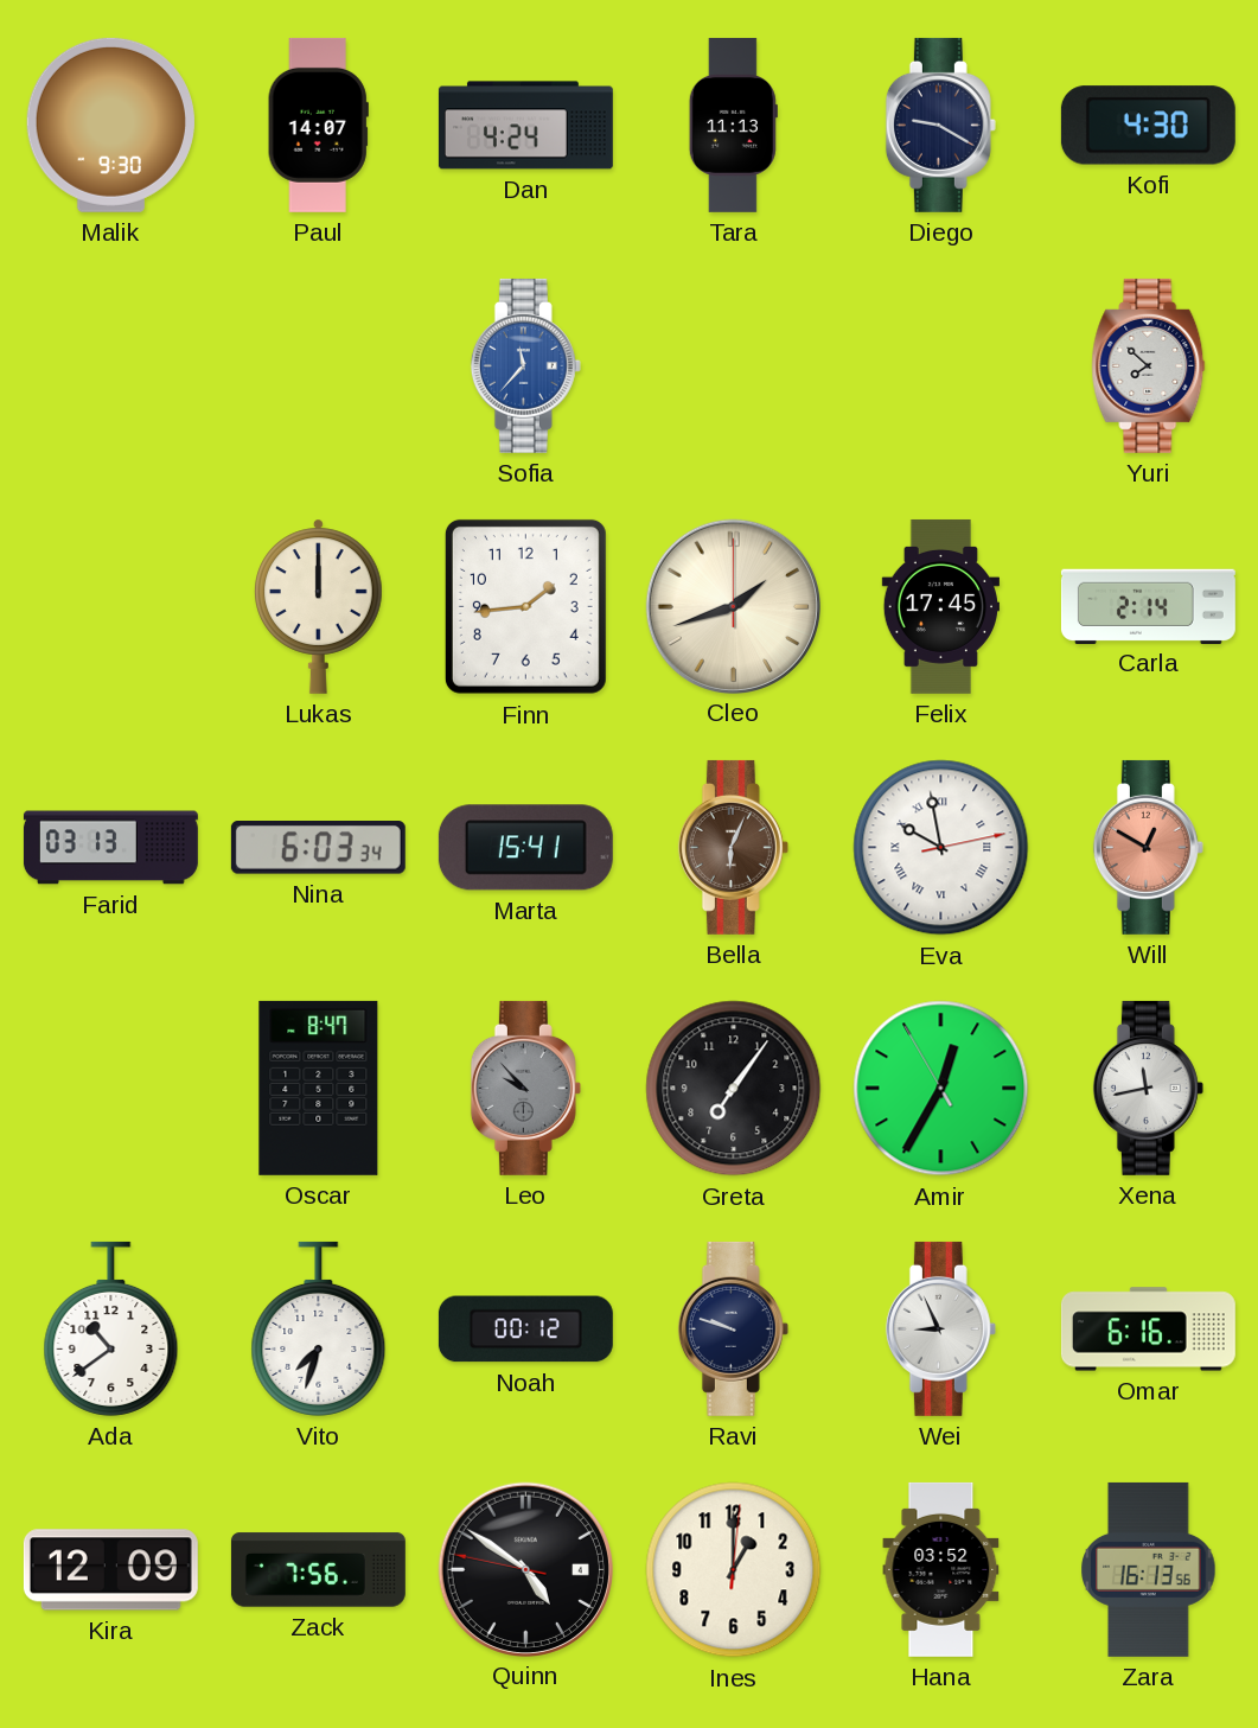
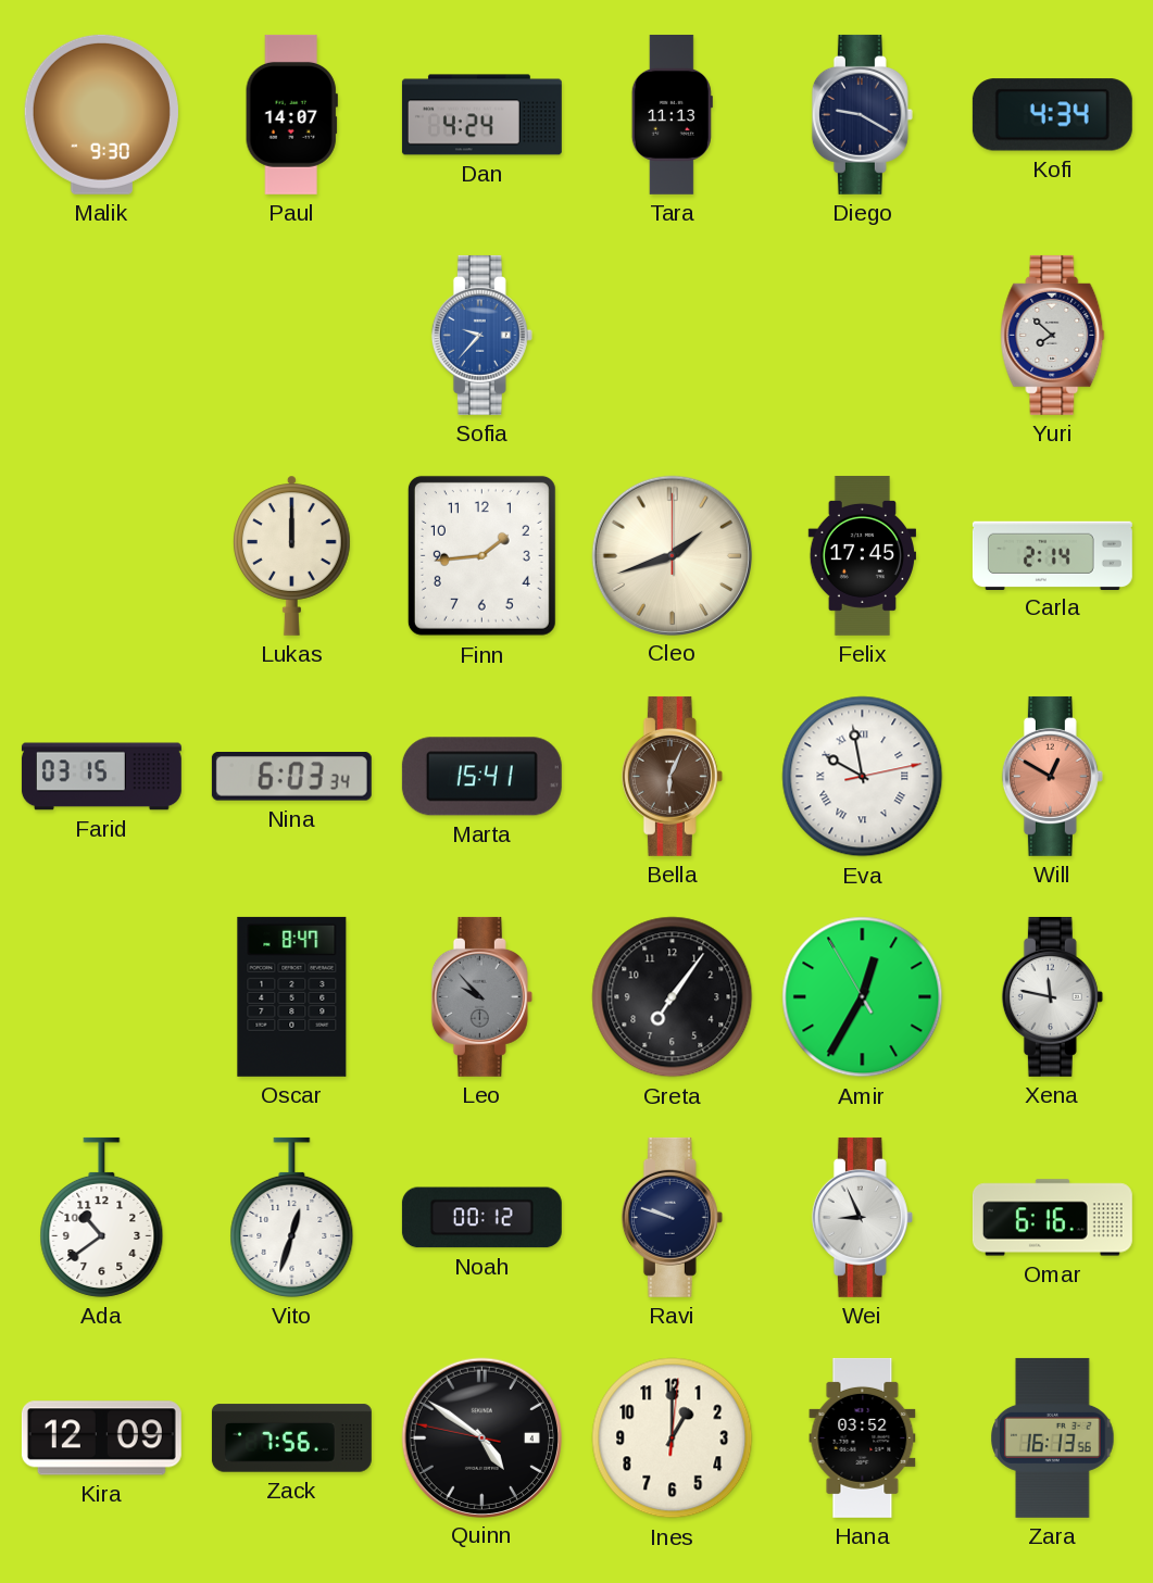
Kofi: 4:30 -> 4:34 (1052, 115)
Sofia: 11:37 -> 9:37 (481, 335)
Farid: 03:13 -> 03:15 (101, 777)
Xena: 11:43 -> 11:47 (1052, 996)
Vito: 7:33 -> 12:33 (292, 1217)
